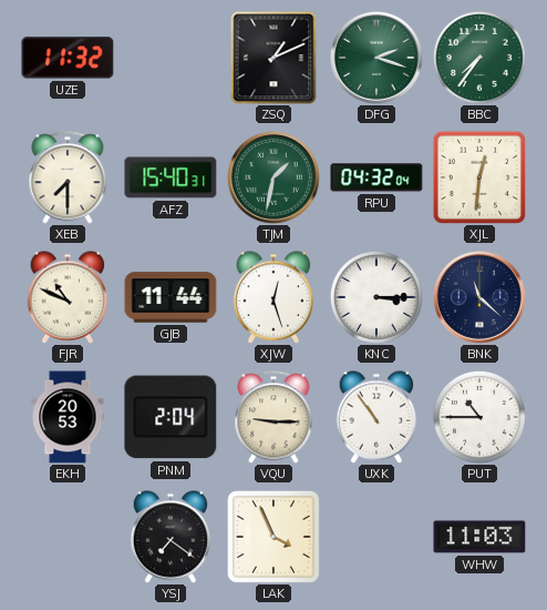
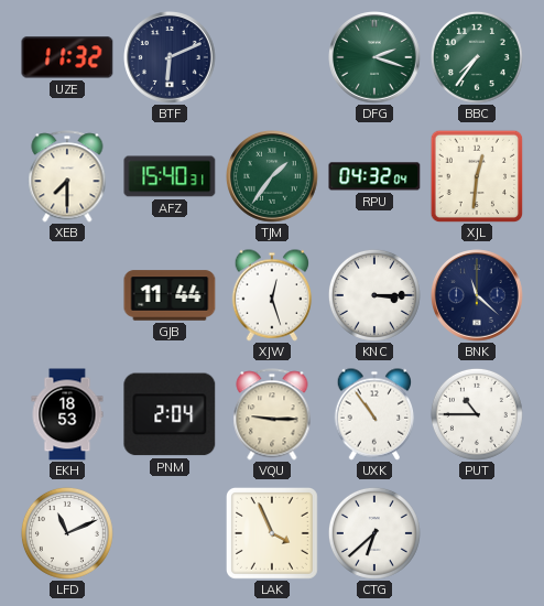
BTF: none -> 6:11 (171, 58)
ZSQ: 1:11 -> none (273, 58)
TJM: 1:32 -> 1:36 (273, 177)
FJR: 10:49 -> none (68, 297)
EKH: 20:53 -> 18:53 (67, 414)
LFD: none -> 11:11 (67, 533)
YSJ: 7:21 -> none (171, 537)
CTG: none -> 6:38 (374, 533)
WHW: 11:03 -> none (479, 537)
